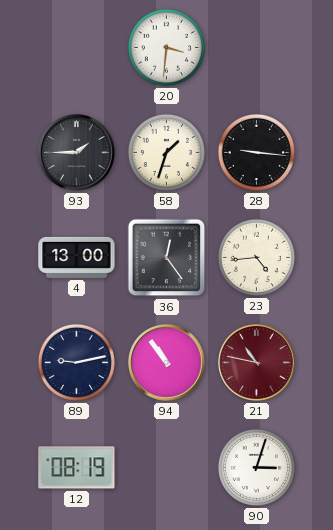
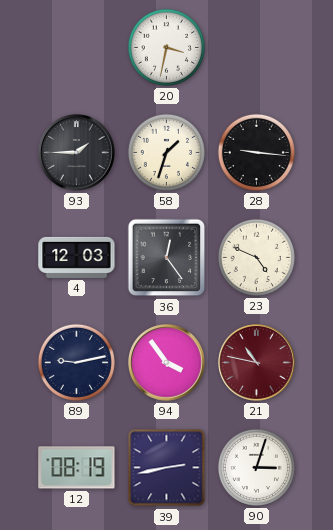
20: 3:31 -> 3:32 (166, 47)
4: 13:00 -> 12:03 (77, 257)
23: 4:44 -> 4:49 (256, 257)
94: 10:54 -> 3:54 (167, 363)
39: none -> 2:43 (167, 468)
